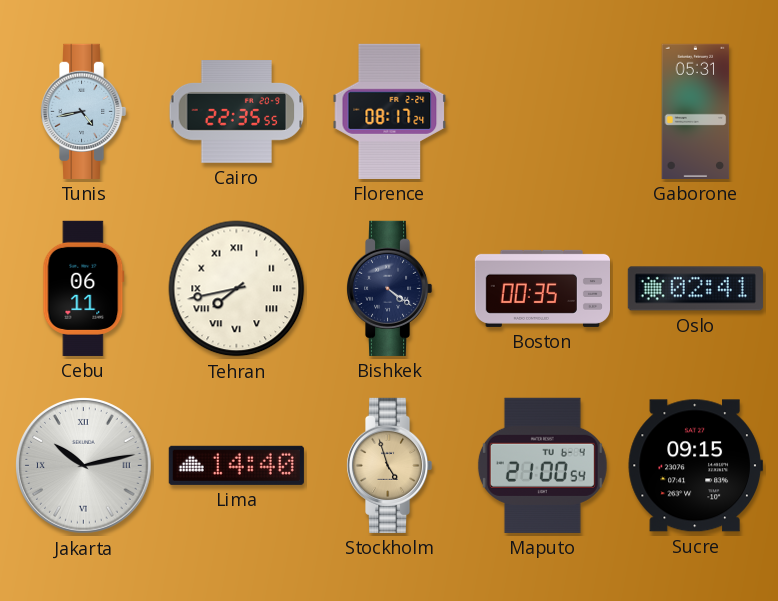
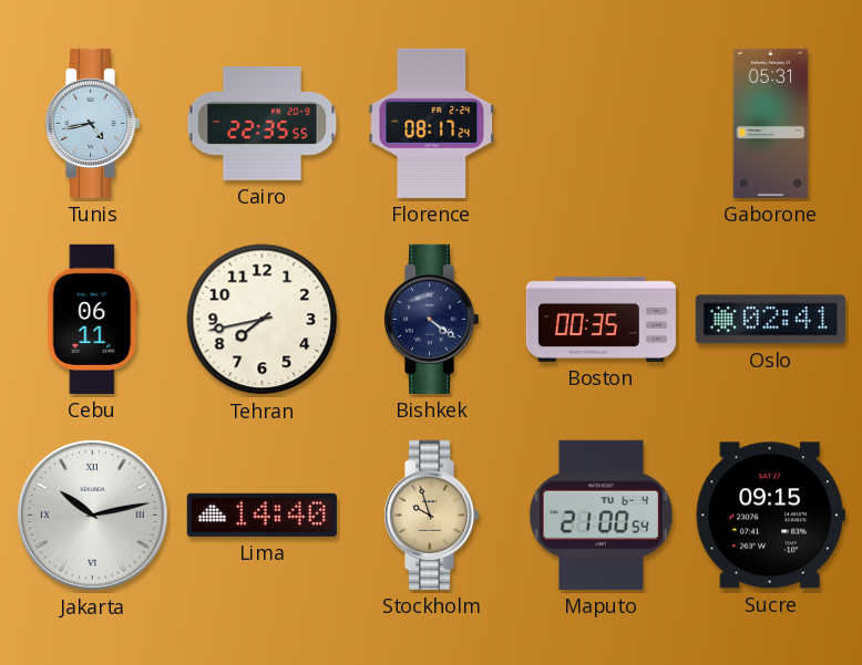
Tehran numerals: Roman -> Arabic (263, 320)
Stockholm: 4:57 -> 9:57 (431, 515)
